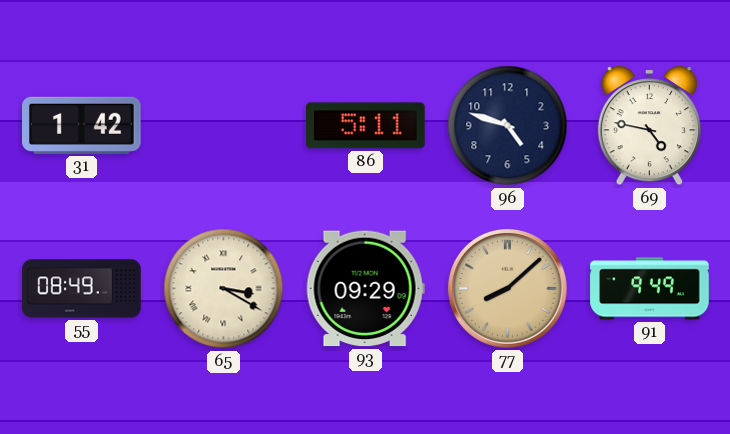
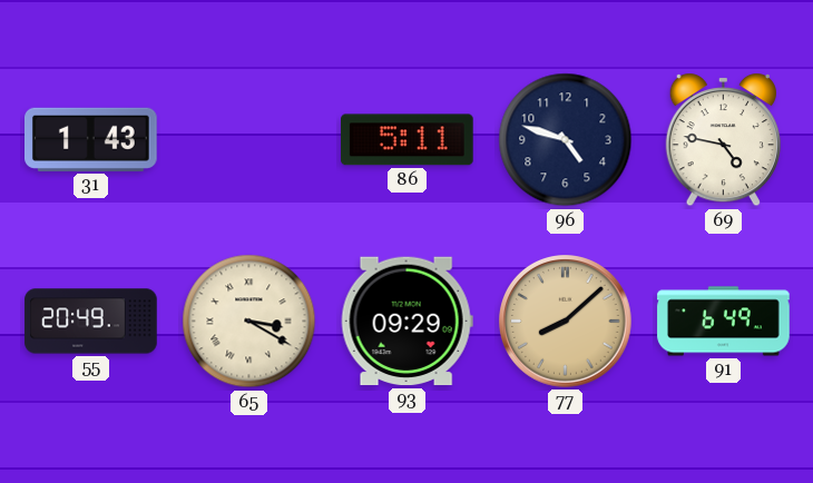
31: 1:42 -> 1:43 (91, 139)
55: 08:49 -> 20:49 (91, 322)
91: 9:49 -> 6:49 (724, 322)
